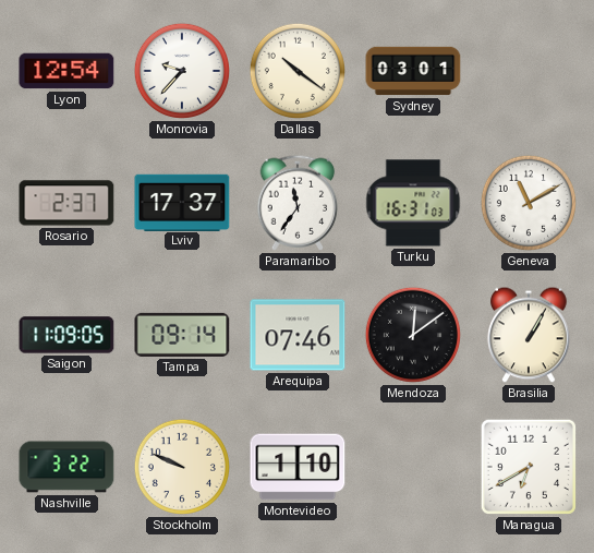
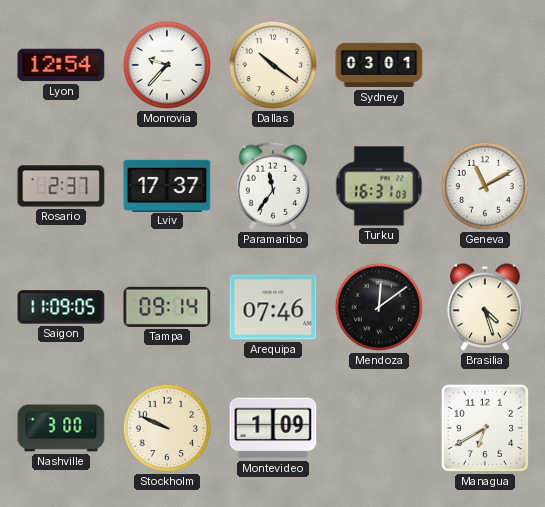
Brasilia: 1:05 -> 4:27 (485, 307)
Nashville: 3:22 -> 3:00 (61, 428)
Montevideo: 1:10 -> 1:09 (273, 428)
